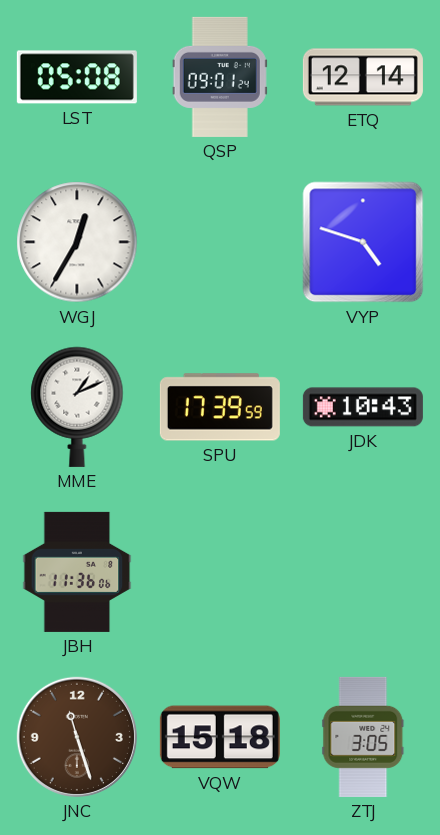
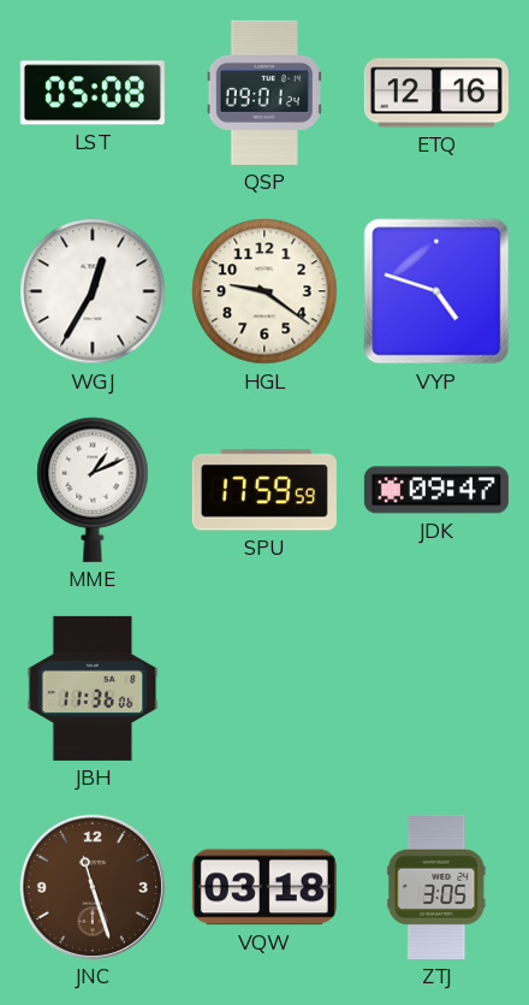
ETQ: 12:14 -> 12:16 (436, 93)
HGL: none -> 9:21 (264, 291)
SPU: 17:39 -> 17:59 (264, 490)
JDK: 10:43 -> 09:47 (436, 490)
VQW: 15:18 -> 03:18 (264, 887)
